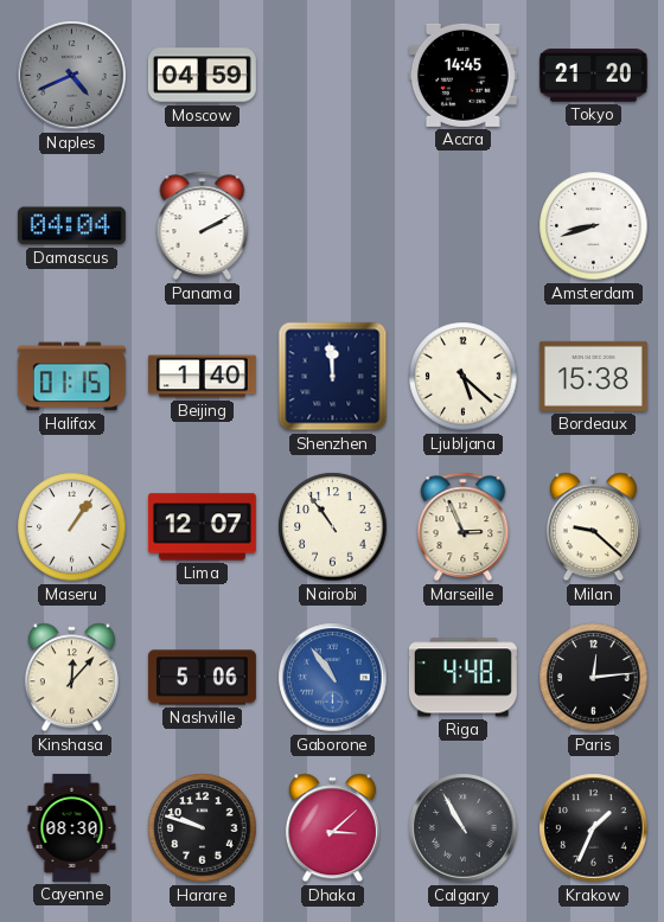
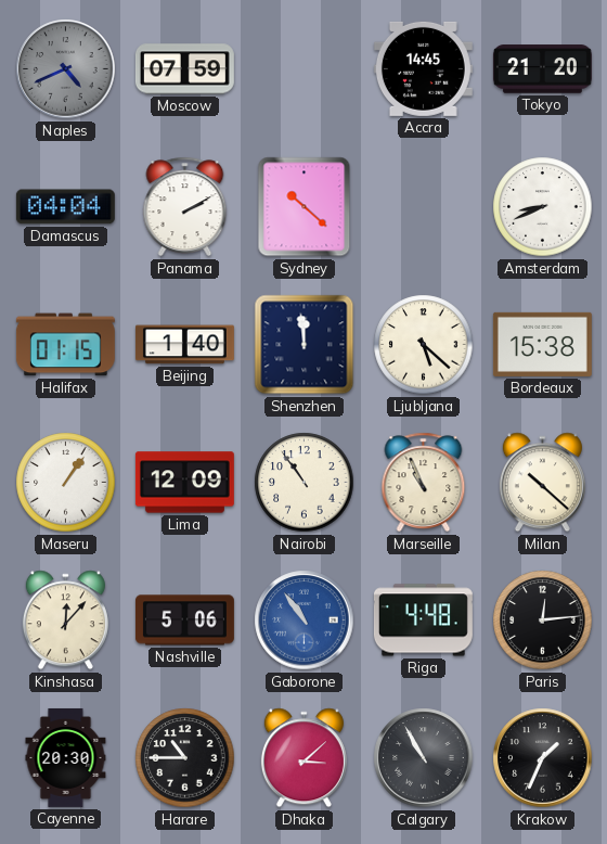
Moscow: 04:59 -> 07:59 (184, 69)
Sydney: none -> 10:22 (305, 207)
Amsterdam: 8:42 -> 8:41 (543, 207)
Lima: 12:07 -> 12:09 (184, 483)
Marseille: 2:56 -> 10:56 (424, 483)
Milan: 9:22 -> 10:22 (542, 483)
Cayenne: 08:30 -> 20:30 (66, 757)
Harare: 9:48 -> 10:45 (185, 758)
